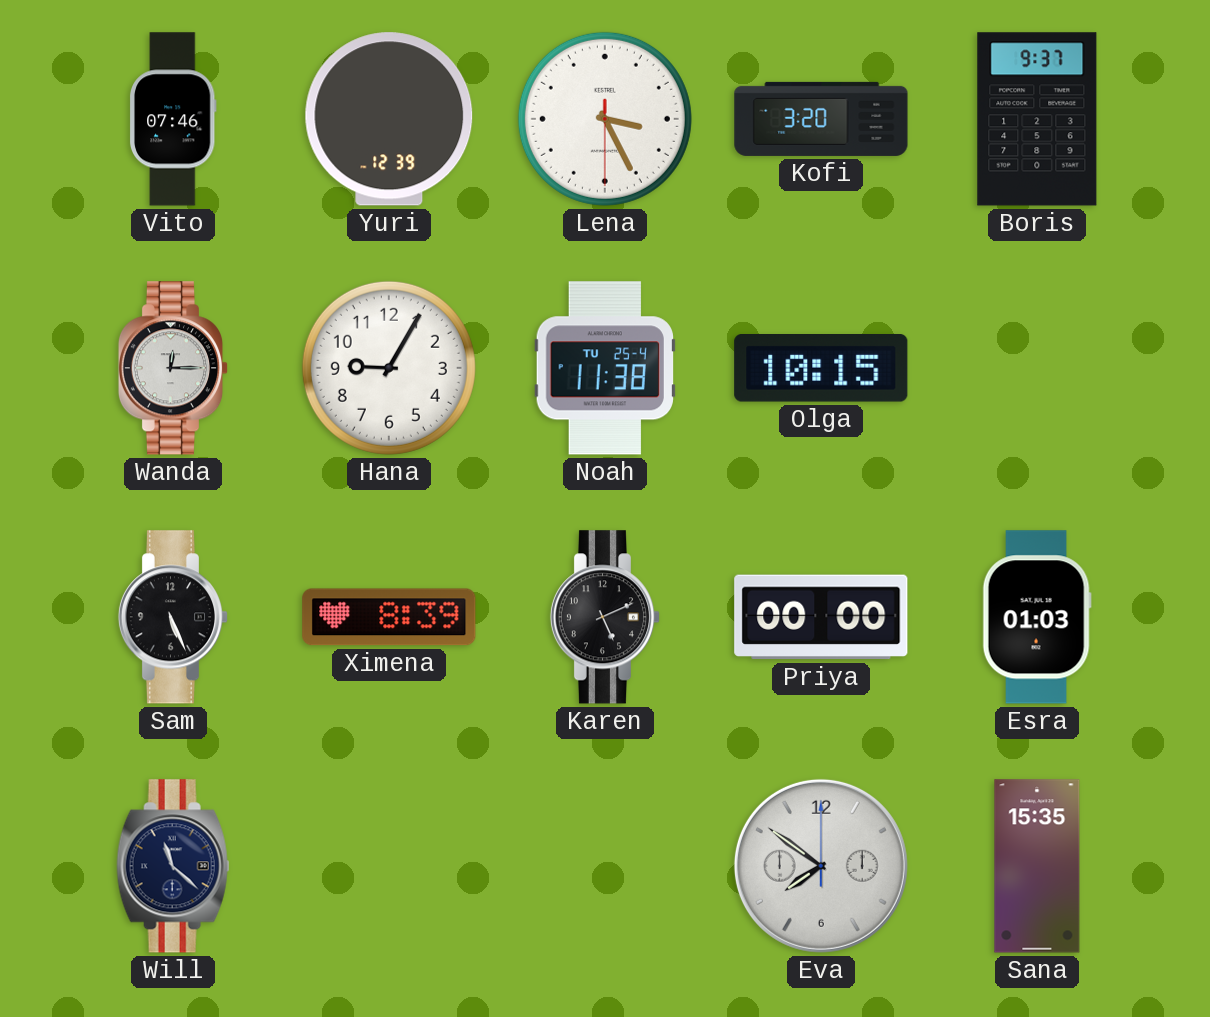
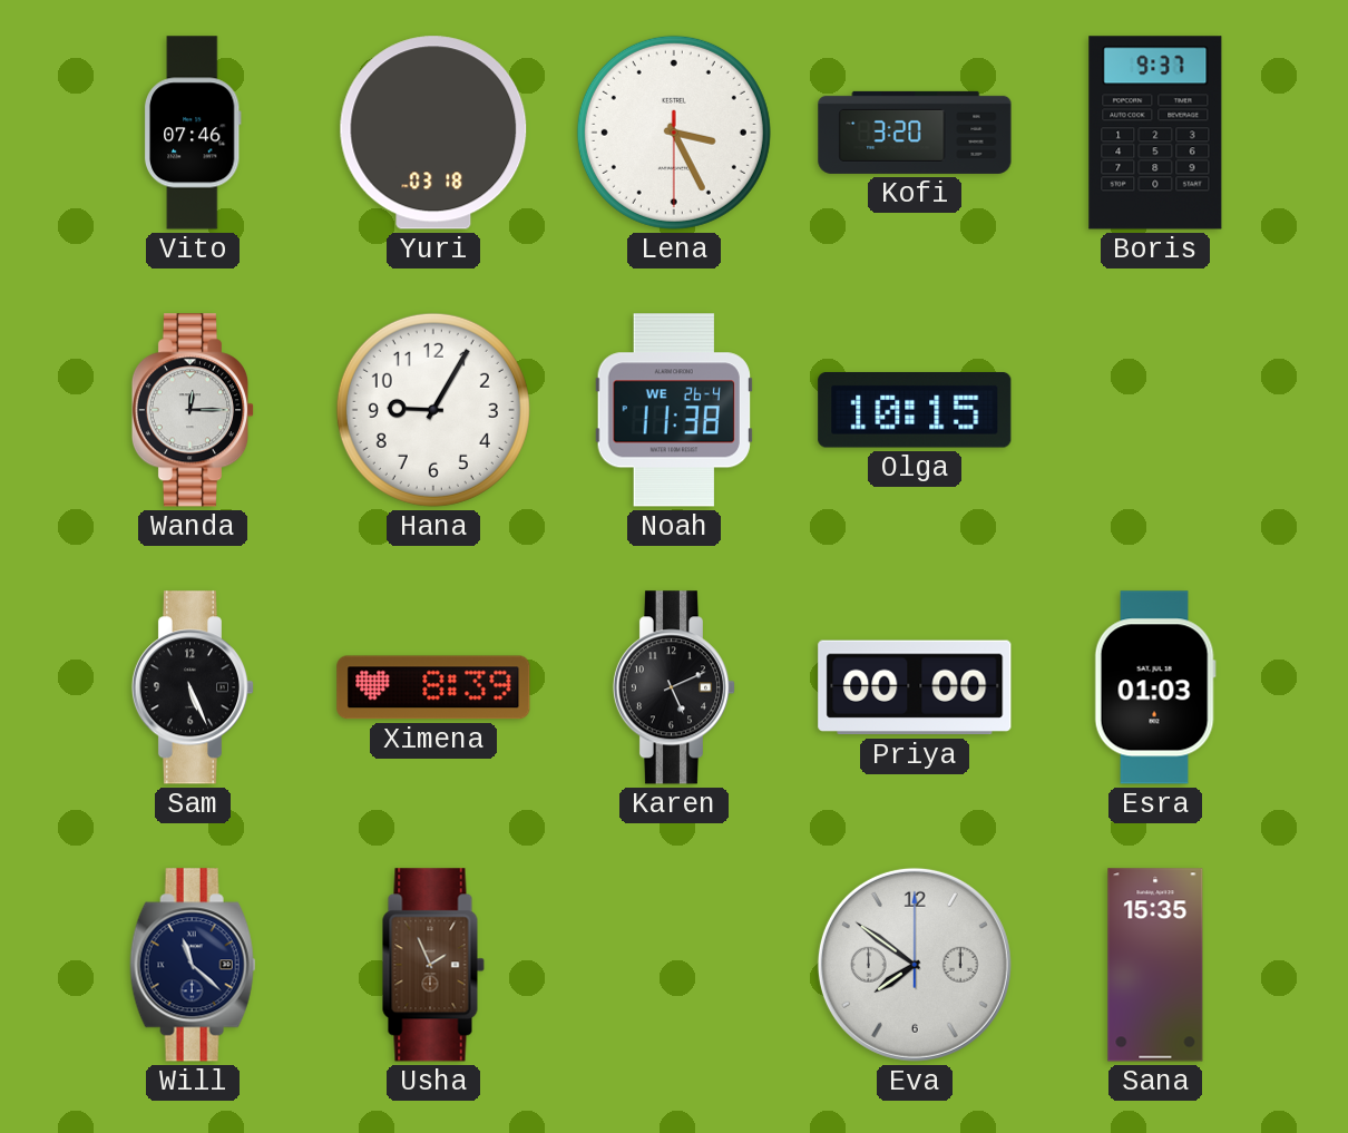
Yuri: 12:39 -> 03:18 (433, 133)
Noah date: TU 25-4 -> WE 26-4 (674, 410)
Usha: none -> 1:56 (433, 965)
